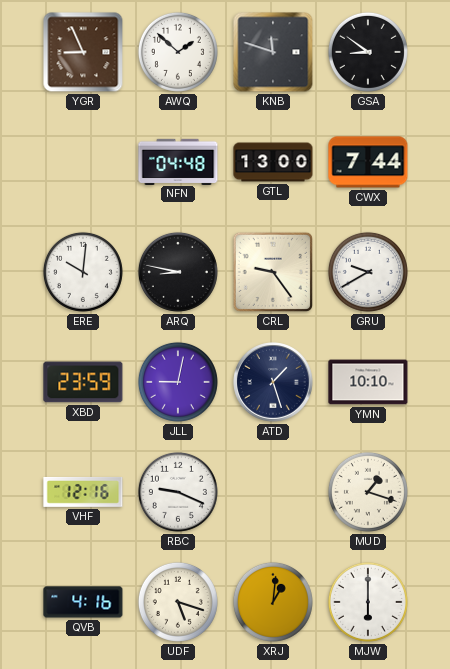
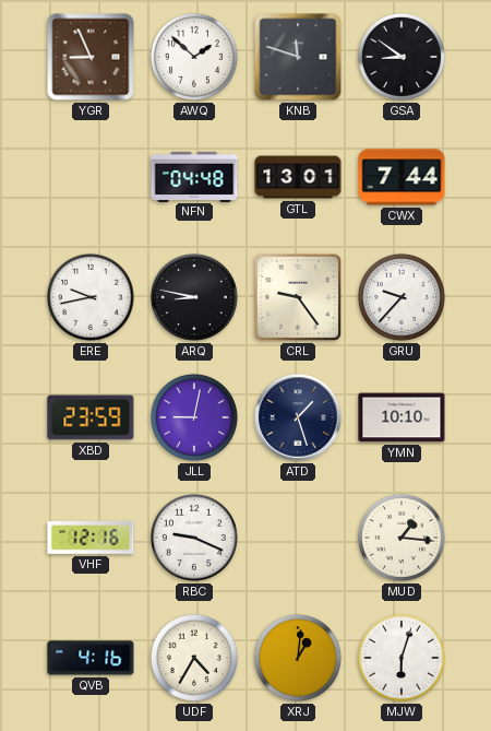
GTL: 13:00 -> 13:01 (298, 177)
ERE: 10:01 -> 9:43 (91, 297)
GRU: 9:40 -> 9:37 (402, 297)
MUD: 1:18 -> 1:16 (402, 538)
UDF: 5:18 -> 4:35 (194, 658)
MJW: 6:00 -> 6:03 (402, 658)
